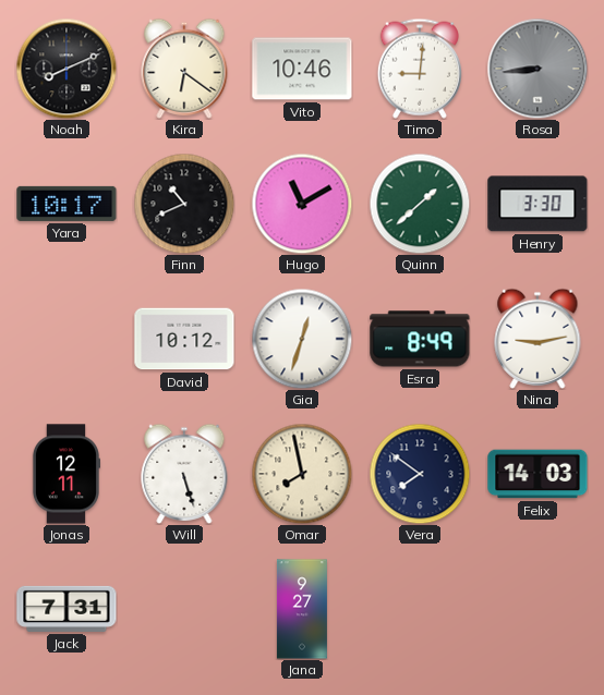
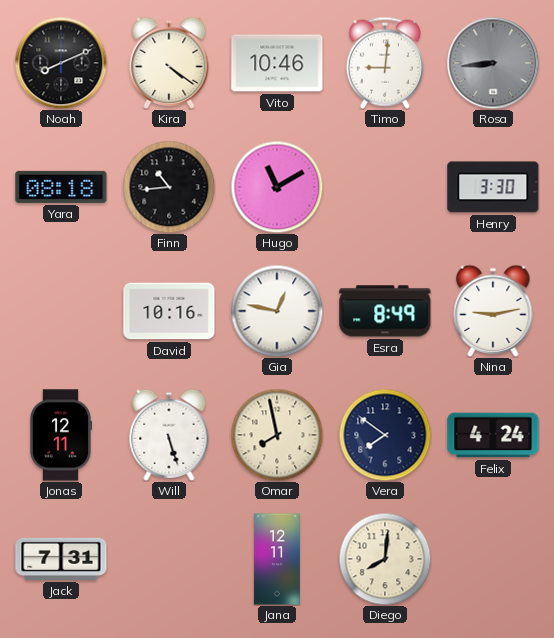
Kira: 6:21 -> 4:21 (169, 63)
Yara: 10:17 -> 08:18 (61, 187)
Finn: 10:41 -> 10:44 (169, 187)
Quinn: 1:38 -> none (420, 204)
David: 10:12 -> 10:16 (169, 311)
Gia: 12:33 -> 12:47 (277, 311)
Felix: 14:03 -> 4:24 (493, 435)
Jana: 9:27 -> 12:11 (277, 559)
Diego: none -> 8:01 (385, 559)
